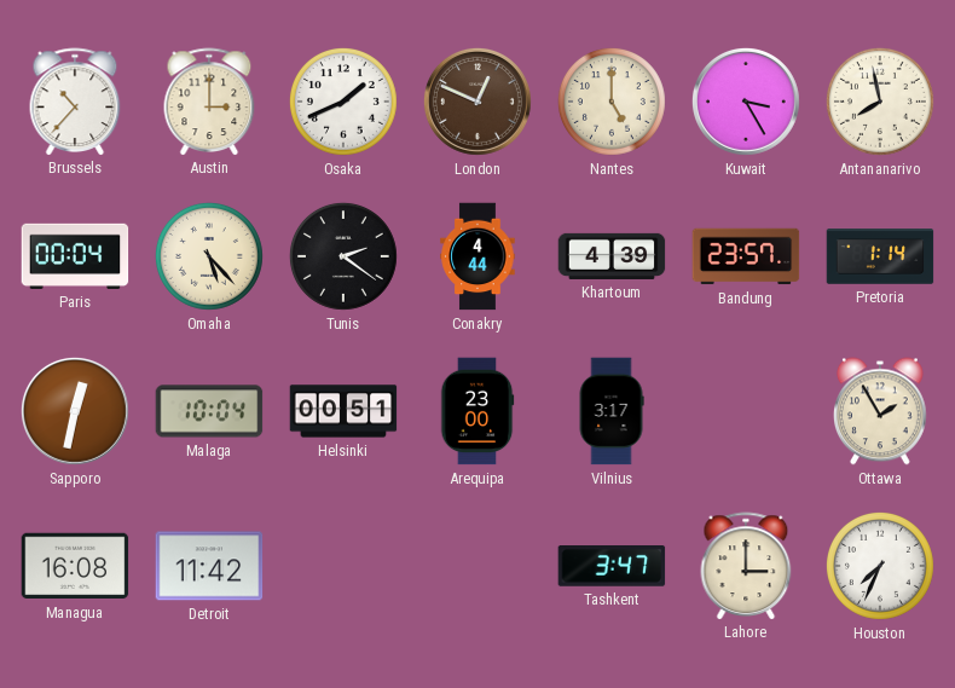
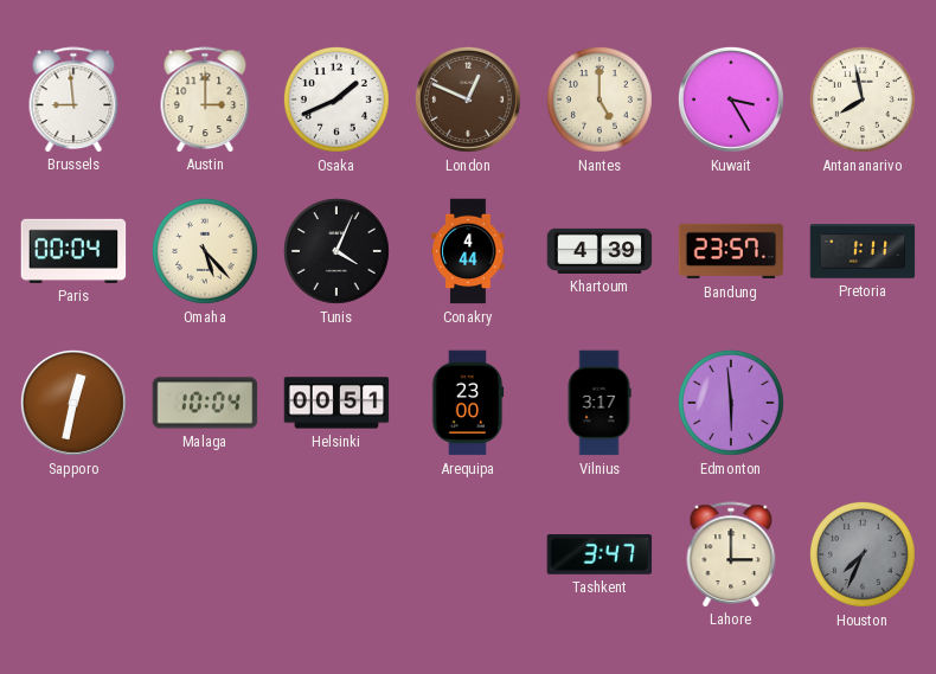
Brussels: 10:37 -> 8:59 (73, 100)
Tunis: 2:21 -> 4:04 (336, 251)
Pretoria: 1:14 -> 1:11 (863, 251)
Edmonton: none -> 5:59 (731, 403)
Ottawa: 1:55 -> none (881, 411)
Managua: 16:08 -> none (75, 566)
Detroit: 11:42 -> none (209, 566)
Houston dial: white -> grey (863, 554)
